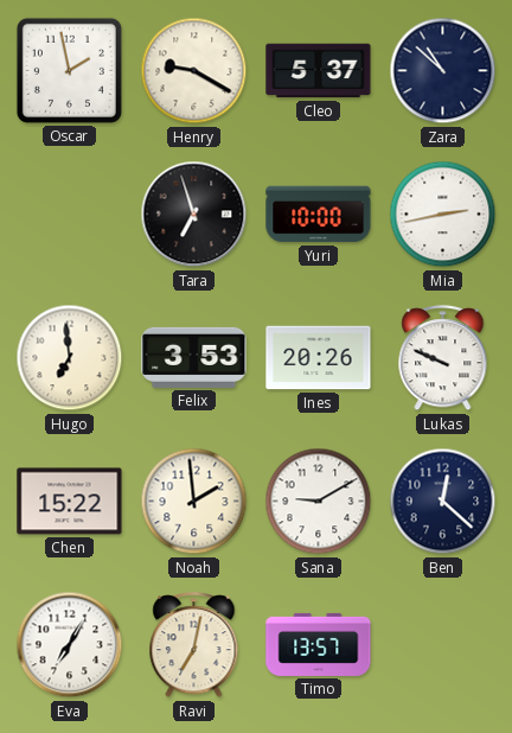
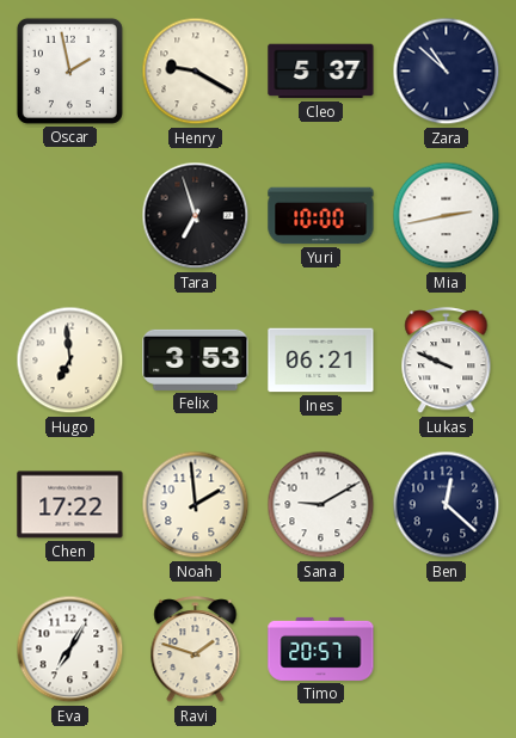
Ines: 20:26 -> 06:21 (321, 361)
Chen: 15:22 -> 17:22 (70, 505)
Ravi: 7:02 -> 1:48 (196, 650)
Timo: 13:57 -> 20:57 (321, 648)
